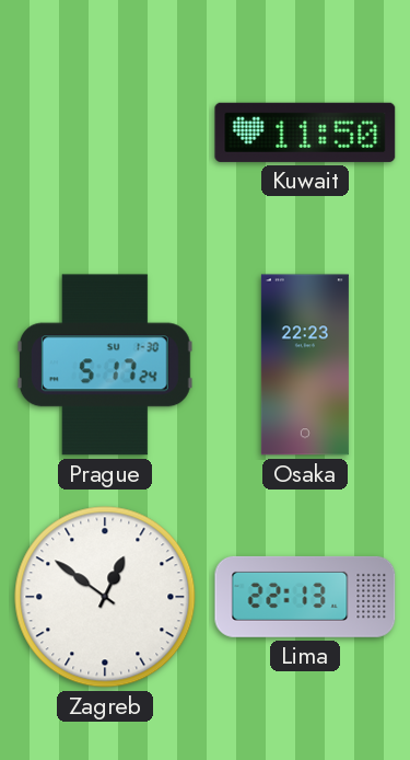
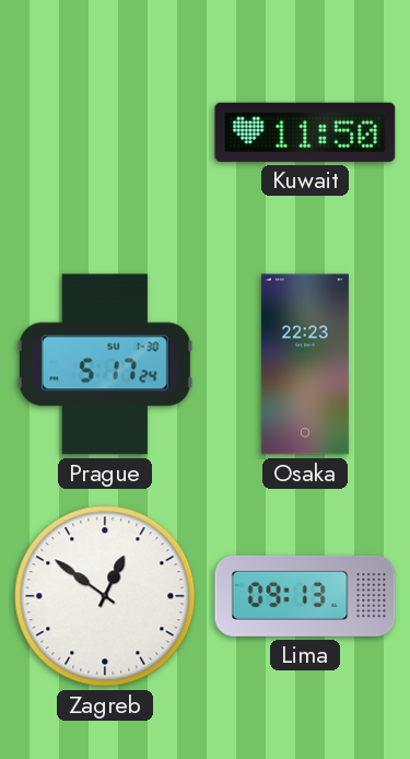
Lima: 22:13 -> 09:13 (305, 596)
